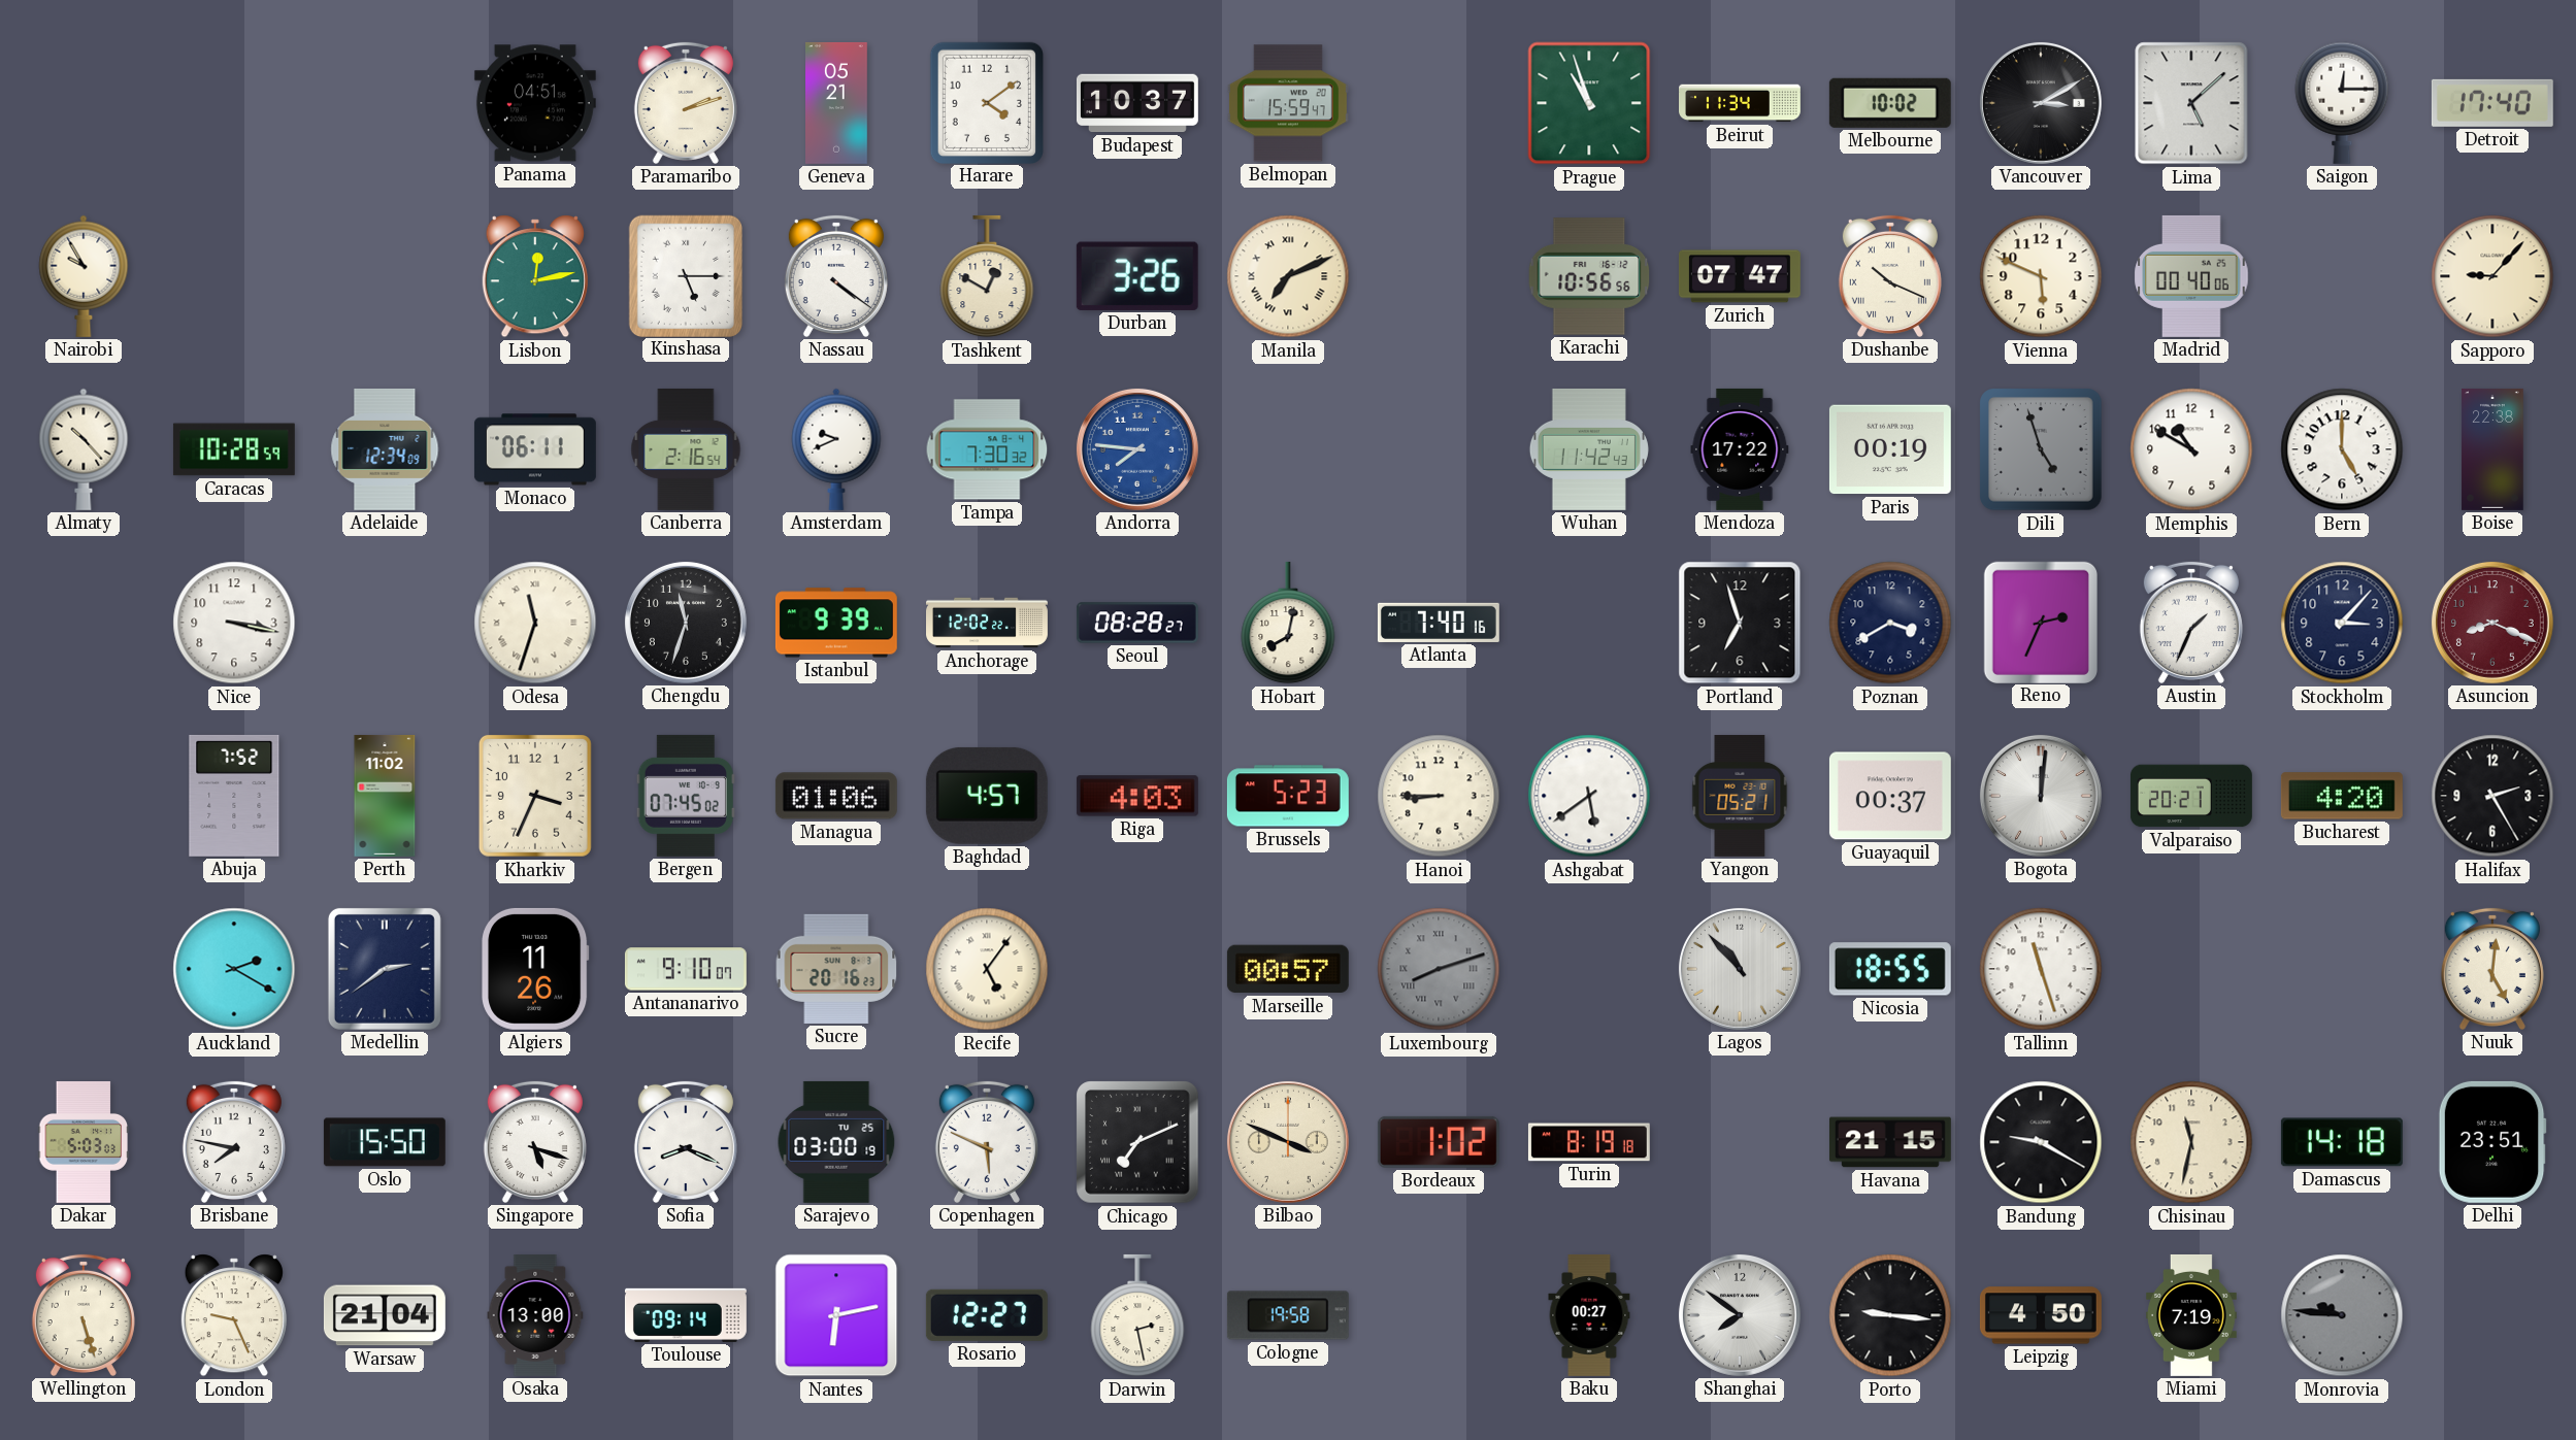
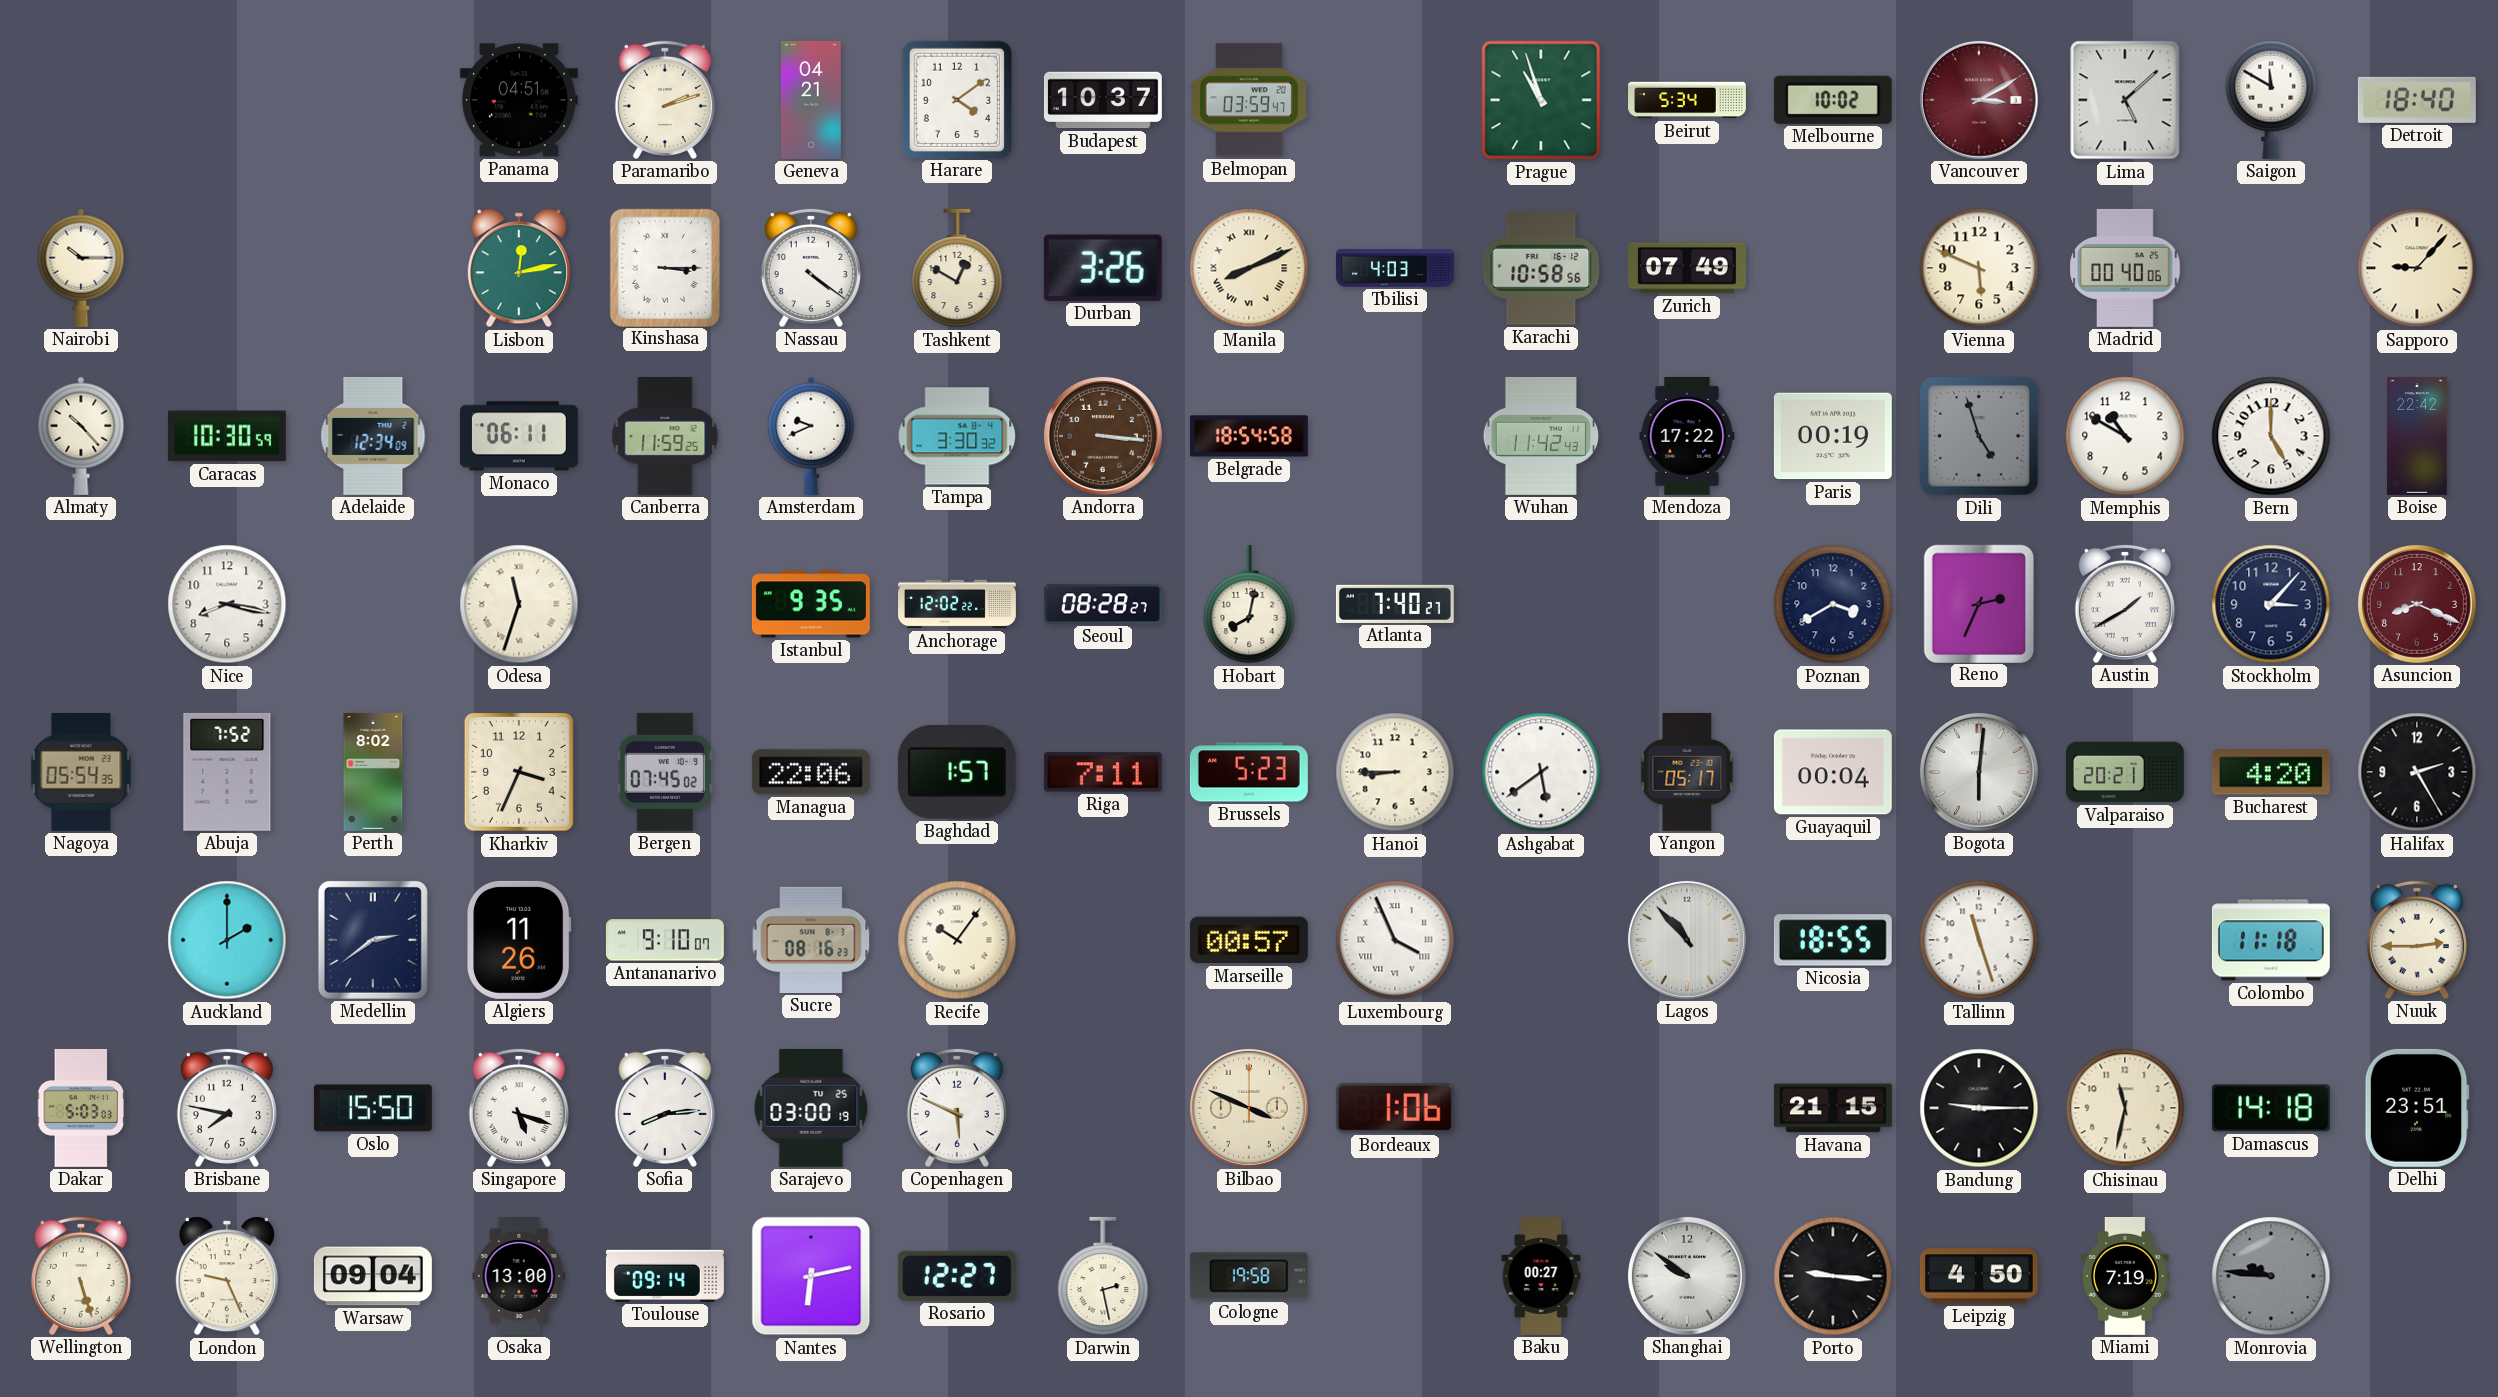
Geneva: 05:21 -> 04:21 (812, 100)
Belmopan: 15:59 -> 03:59 (1249, 100)
Beirut: 11:34 -> 5:34 (1688, 100)
Vancouver dial: black -> burgundy (1979, 100)
Saigon: 12:15 -> 11:50 (2271, 100)
Detroit: 17:40 -> 18:40 (2417, 100)
Nairobi: 9:55 -> 10:15 (81, 268)
Kinshasa: 5:15 -> 3:15 (664, 267)
Manila: 7:11 -> 8:11 (1249, 268)
Tbilisi: none -> 4:03 (1396, 268)
Karachi: 10:56 -> 10:58 (1541, 268)
Zurich: 07:47 -> 07:49 (1687, 268)
Dushanbe: 10:19 -> none (1890, 276)
Caracas: 10:28 -> 10:30 (227, 436)
Canberra: 2:16 -> 11:59 (665, 436)
Tampa: 7:30 -> 3:30 (957, 436)
Andorra: 7:46 -> 3:16 (1103, 436)
Andorra dial: blue -> brown (1103, 436)
Belgrade: none -> 18:54 (1249, 436)
Boise: 22:38 -> 22:42 (2417, 436)
Nice: 3:17 -> 8:17 (227, 604)
Chengdu: 11:33 -> none (686, 623)
Istanbul: 9:39 -> 9:35 (811, 604)
Atlanta: 7:40:16 -> 7:40:27 (1395, 604)
Portland: 6:57 -> none (1740, 623)
Austin: 1:34 -> 1:40 (2125, 604)
Nagoya: none -> 05:54 (81, 772)
Perth: 11:02 -> 8:02 (373, 772)
Managua: 01:06 -> 22:06 (811, 772)
Baghdad: 4:57 -> 1:57 (957, 772)
Riga: 4:03 -> 7:11 (1103, 772)
Yangon: 05:21 -> 05:17 (1687, 772)
Guayaquil: 00:37 -> 00:04 (1833, 772)
Bogota: 12:01 -> 6:01 (1979, 772)
Auckland: 2:20 -> 2:00 (227, 940)
Sucre: 20:16 -> 08:16 (811, 940)
Recife: 5:06 -> 10:06 (957, 940)
Luxembourg: 8:12 -> 3:56 (1395, 940)
Luxembourg dial: grey -> white (1395, 940)
Colombo: none -> 11:18 (2271, 940)
Nuuk: 5:01 -> 2:45 (2417, 940)
Sofia: 8:19 -> 8:14 (665, 1108)
Chicago: 7:11 -> none (1137, 1142)
Bordeaux: 1:02 -> 1:06 (1395, 1108)
Turin: 8:19 -> none (1589, 1142)
Bandung: 9:20 -> 9:15 (1979, 1108)
Warsaw: 21:04 -> 09:04 (373, 1276)
Shanghai: 7:51 -> 9:51 (1687, 1276)
